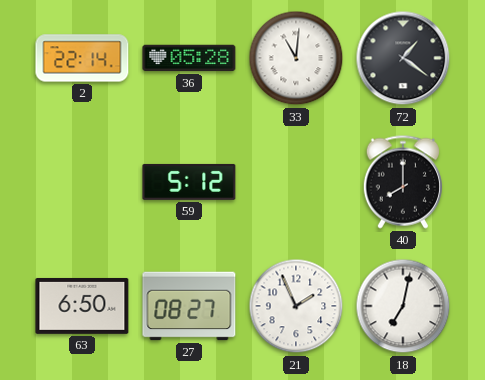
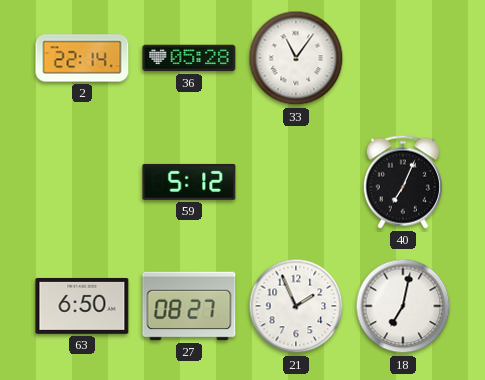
33: 11:01 -> 11:06 (296, 58)
72: 1:21 -> none (403, 58)
40: 8:00 -> 7:04 (402, 182)
